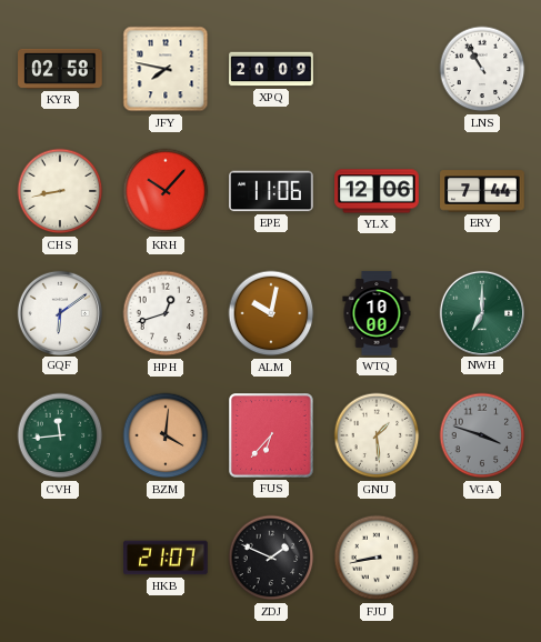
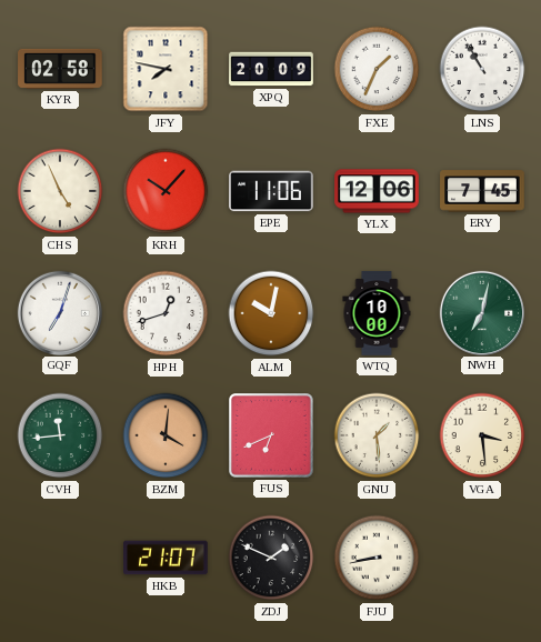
FXE: none -> 1:34 (377, 69)
CHS: 8:43 -> 4:56 (60, 191)
ERY: 7:44 -> 7:45 (482, 191)
GQF: 6:09 -> 7:03 (59, 312)
NWH: 7:00 -> 7:02 (481, 312)
FUS: 6:37 -> 6:41 (272, 437)
VGA: 3:48 -> 3:29 (482, 435)
VGA dial: grey -> cream (482, 435)
